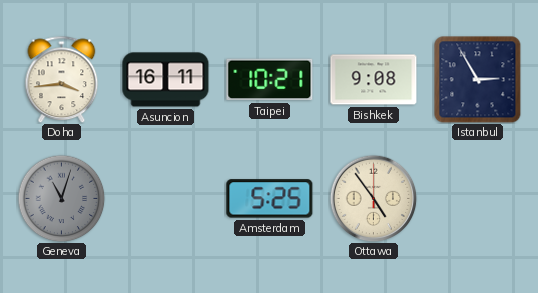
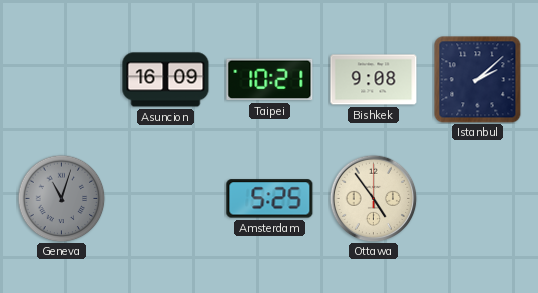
Doha: 3:44 -> none (62, 79)
Asuncion: 16:11 -> 16:09 (166, 80)
Istanbul: 2:55 -> 2:08 (478, 80)
